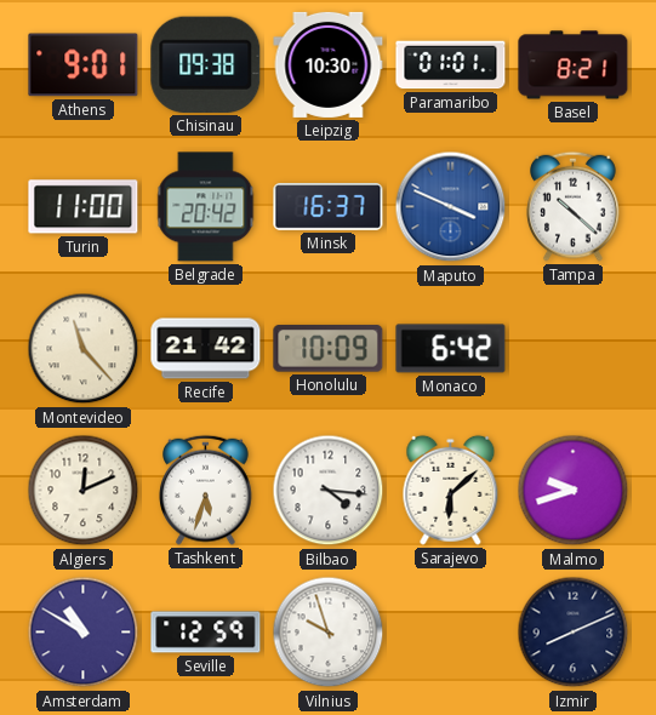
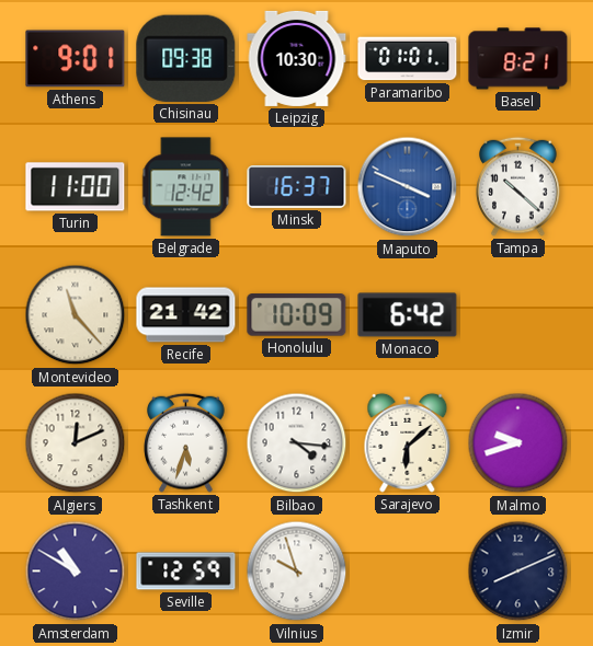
Belgrade: 20:42 -> 12:42 (186, 187)
